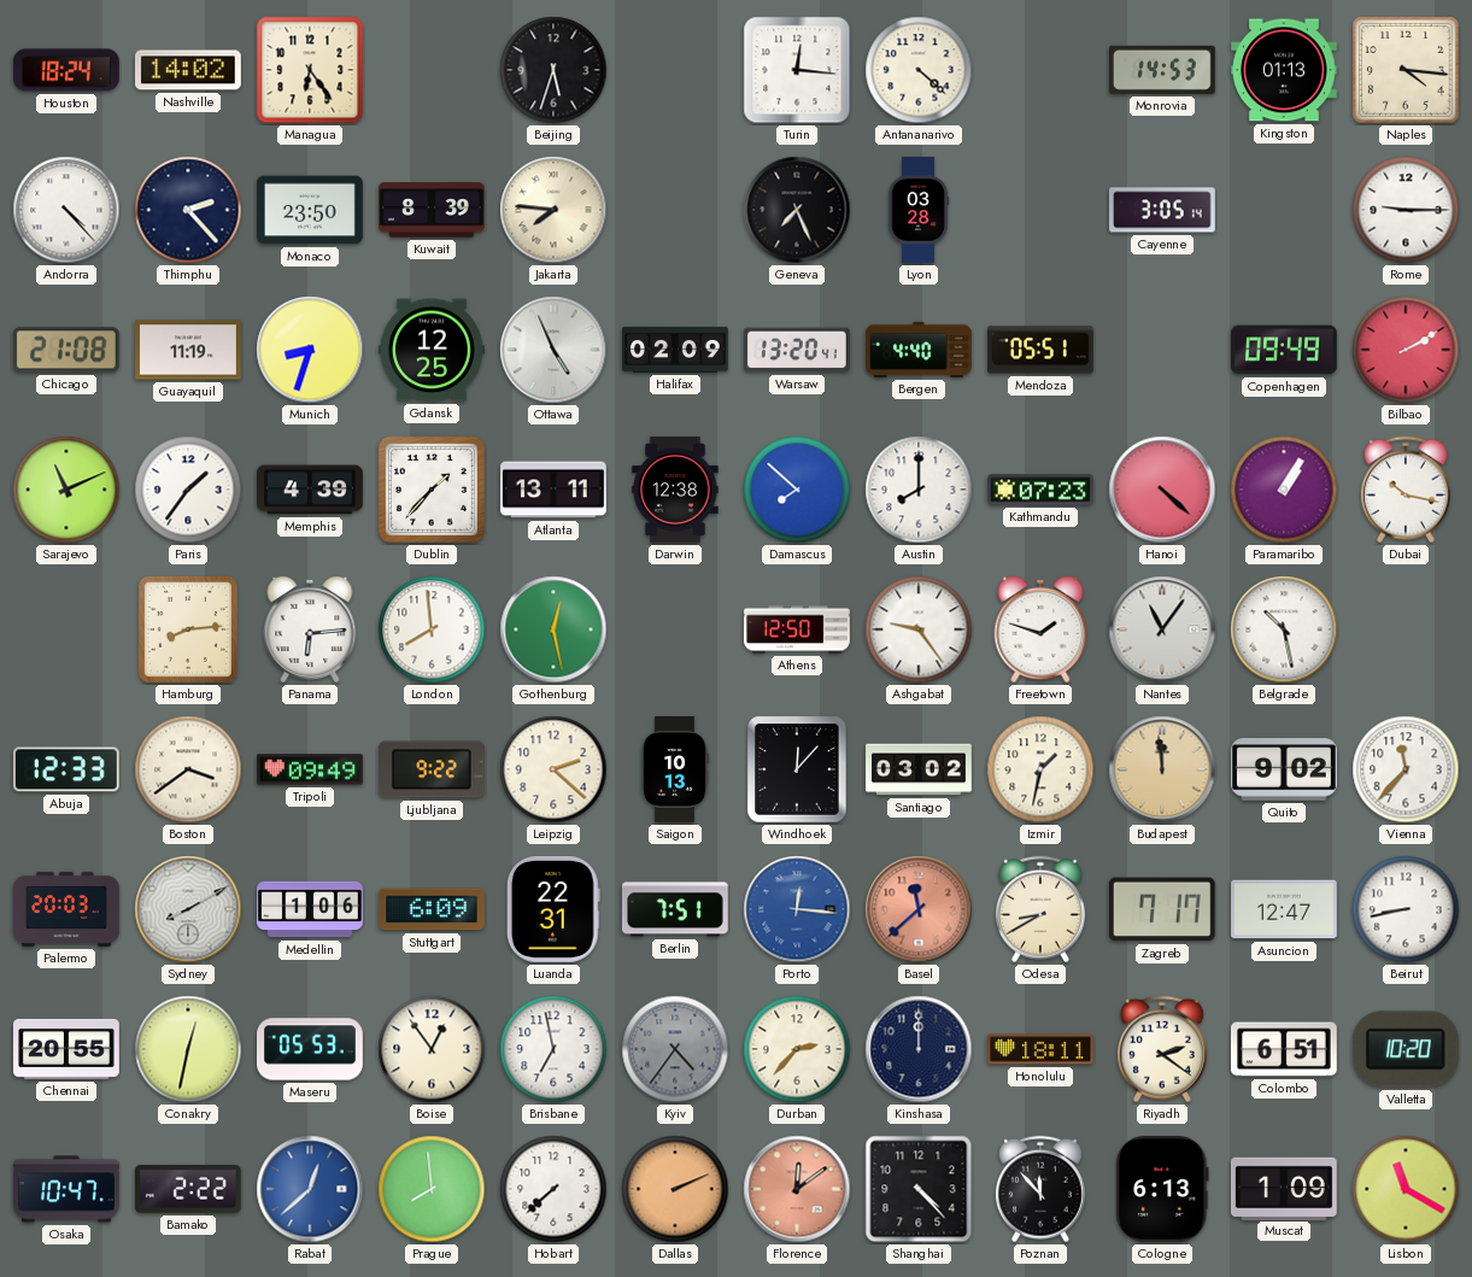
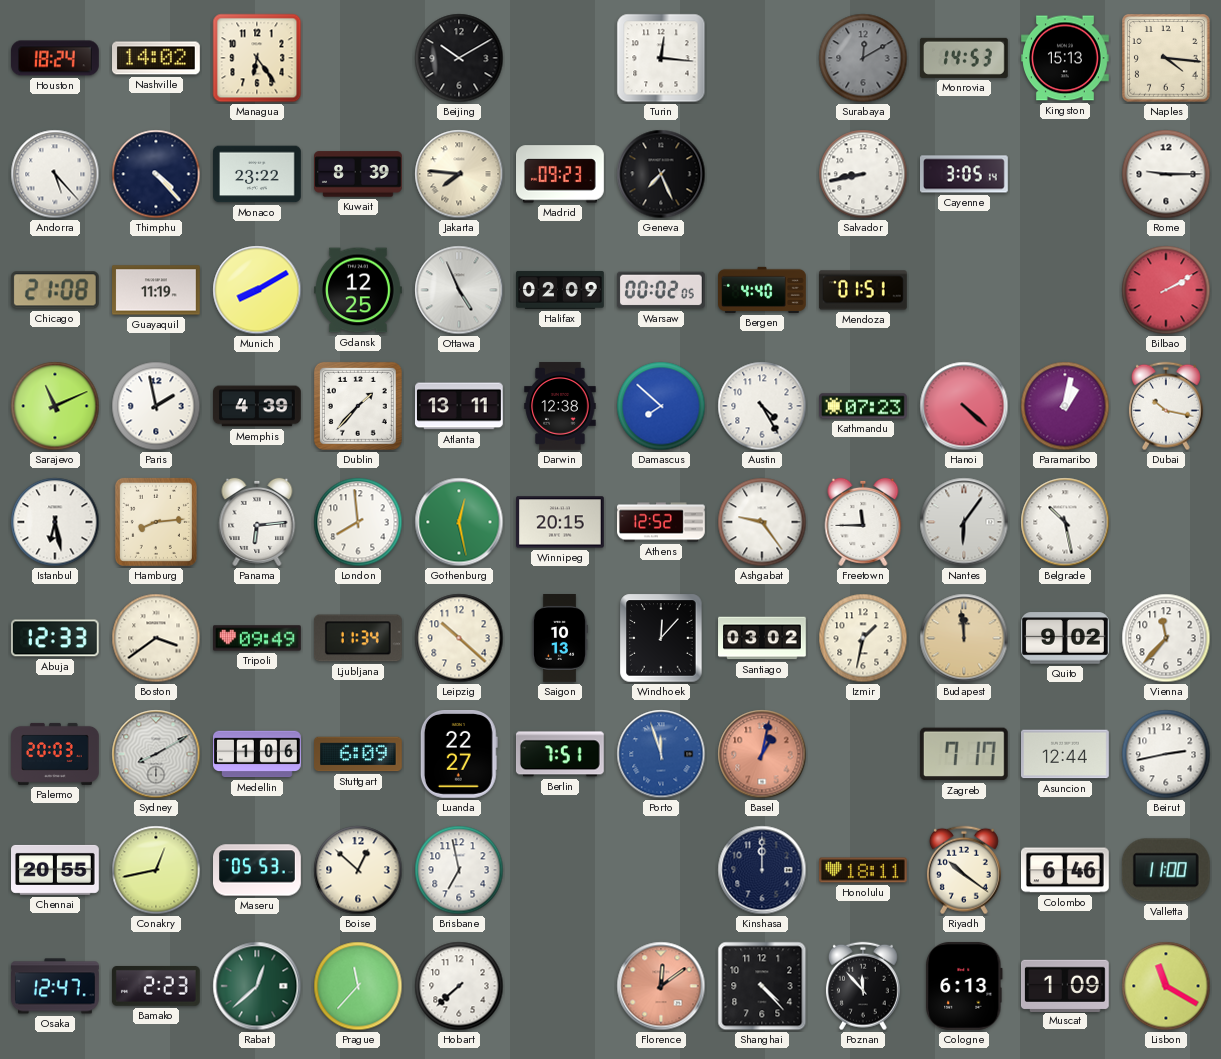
Beijing: 5:33 -> 10:10 (459, 58)
Antananarivo: 4:22 -> none (919, 70)
Surabaya: none -> 12:10 (863, 58)
Kingston: 01:13 -> 15:13 (1066, 58)
Andorra: 4:23 -> 5:23 (55, 174)
Thimphu: 2:23 -> 4:23 (156, 174)
Monaco: 23:50 -> 23:22 (258, 174)
Madrid: none -> 09:23 (561, 174)
Lyon: 03:28 -> none (917, 210)
Salvador: none -> 8:43 (863, 174)
Munich: 8:33 -> 8:10 (257, 290)
Warsaw: 13:20 -> 00:02 (661, 290)
Mendoza: 05:51 -> 01:51 (864, 290)
Copenhagen: 09:49 -> none (1285, 350)
Paris: 1:36 -> 1:58 (156, 406)
Austin: 8:00 -> 4:25 (762, 406)
Paramaribo: 1:05 -> 1:02 (1065, 406)
Istanbul: none -> 6:28 (55, 522)
Winnipeg: none -> 20:15 (561, 522)
Athens: 12:50 -> 12:52 (662, 522)
Freetown: 1:48 -> 11:45 (863, 522)
Nantes: 11:06 -> 6:06 (964, 522)
Ljubljana: 9:22 -> 11:34 (358, 638)
Leipzig: 2:22 -> 10:22 (459, 638)
Luanda: 22:31 -> 22:27 (459, 755)
Porto: 12:16 -> 11:57 (661, 754)
Basel: 11:38 -> 1:02 (762, 754)
Odesa: 8:40 -> none (1040, 909)
Asuncion: 12:47 -> 12:44 (1066, 754)
Beirut: 8:43 -> 2:43 (1166, 754)
Conakry: 12:32 -> 12:43 (156, 870)
Boise: 12:54 -> 12:52 (358, 870)
Kyiv: 4:36 -> none (675, 1049)
Durban: 2:37 -> none (797, 1049)
Riyadh: 2:21 -> 10:21 (964, 870)
Colombo: 6:51 -> 6:46 (1066, 870)
Valletta: 10:20 -> 11:00 (1166, 870)
Osaka: 10:47 -> 12:47 (56, 986)
Bamako: 2:22 -> 2:23 (156, 986)
Rabat dial: blue -> green (257, 986)
Prague: 7:59 -> 11:37 (358, 986)
Dallas: 2:11 -> none (675, 1189)
